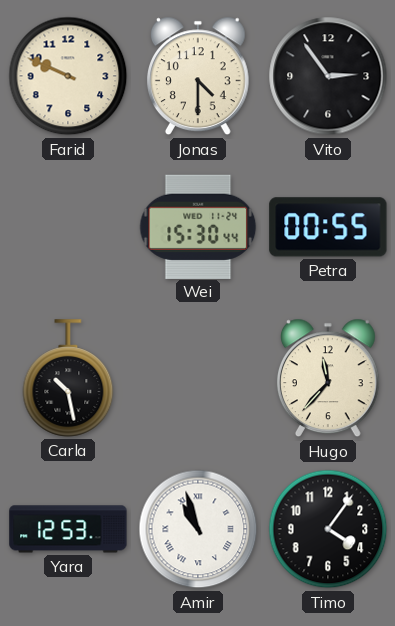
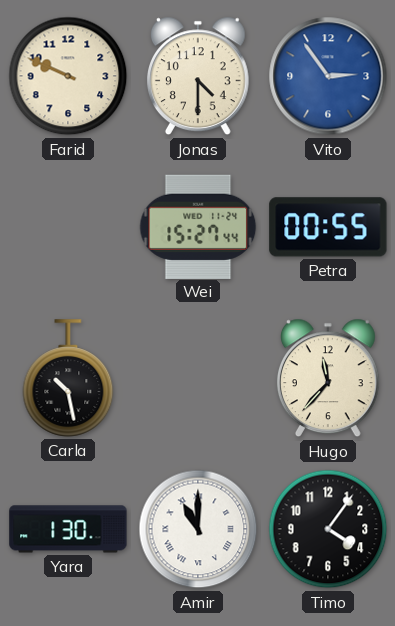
Vito dial: black -> blue (328, 76)
Wei: 15:30 -> 15:27 (198, 226)
Yara: 12:53 -> 1:30 (68, 529)
Amir: 10:57 -> 11:00 (198, 529)
